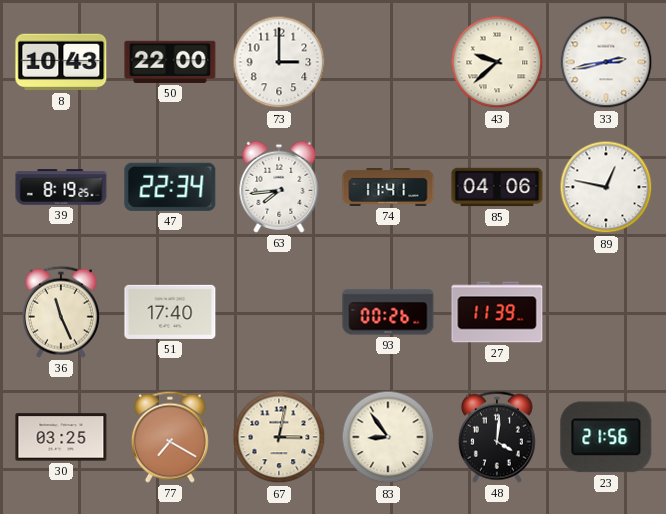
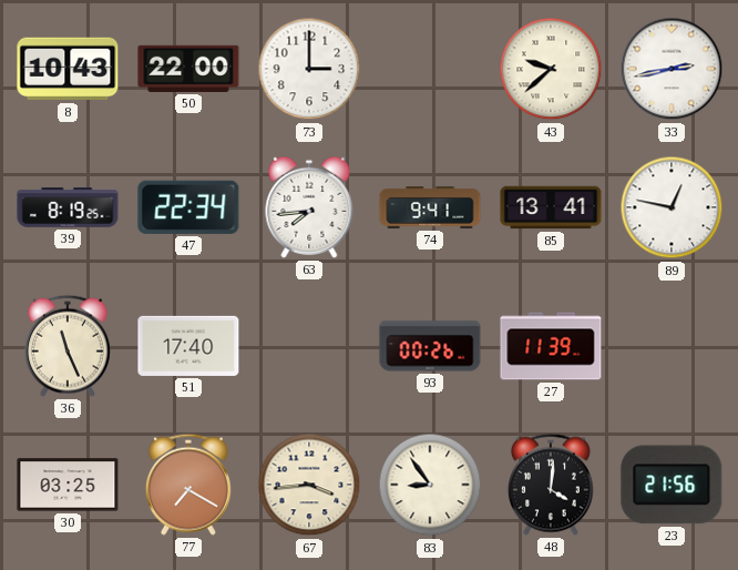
74: 11:41 -> 9:41 (430, 207)
85: 04:06 -> 13:41 (551, 207)
67: 3:02 -> 3:44 (309, 485)
